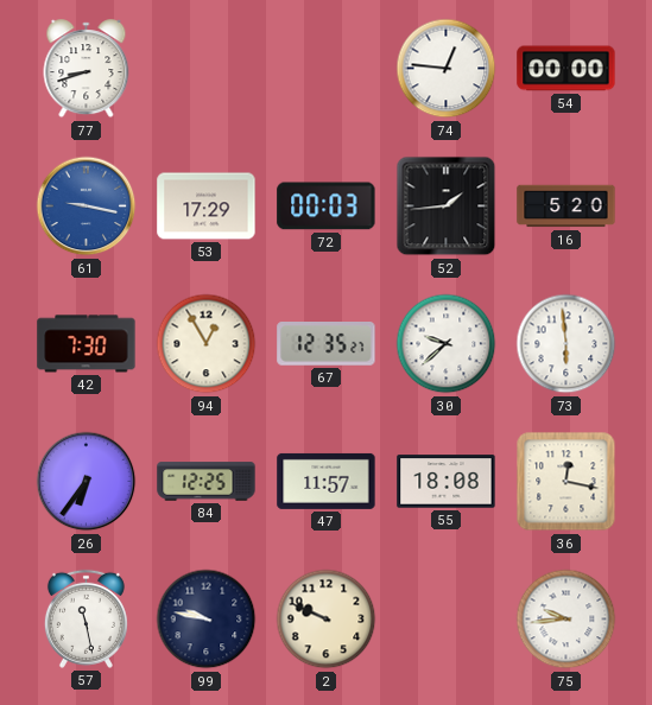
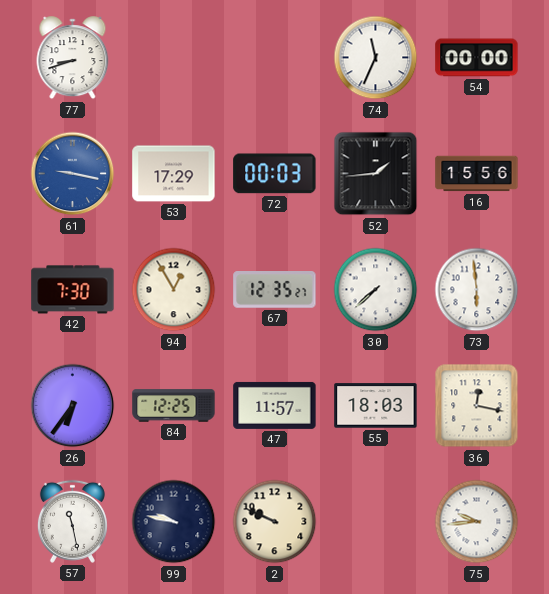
74: 12:46 -> 11:34 (376, 58)
16: 5:20 -> 15:56 (477, 174)
30: 9:38 -> 7:38 (376, 290)
55: 18:08 -> 18:03 (376, 406)
